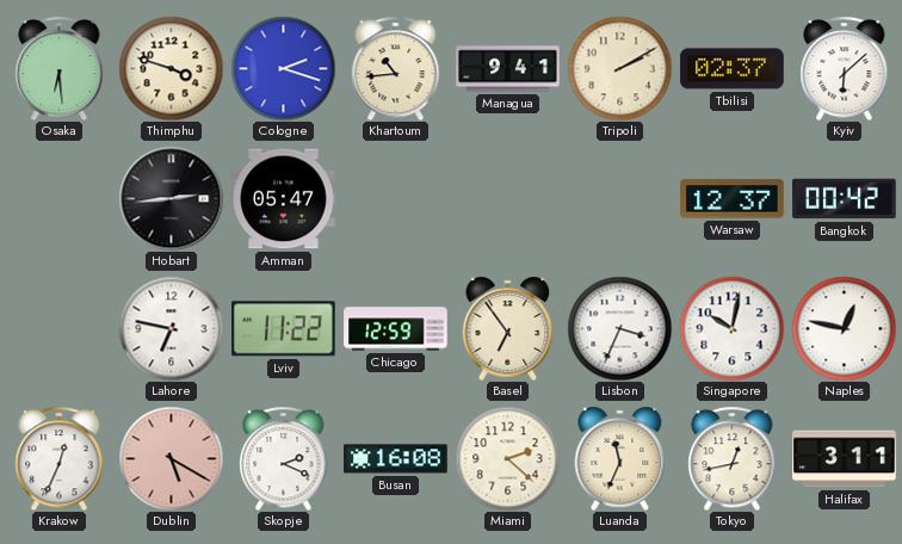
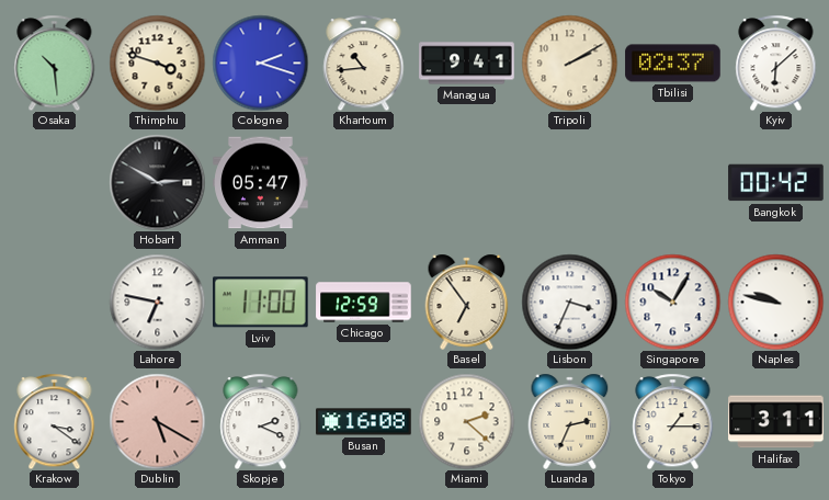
Osaka: 6:29 -> 10:29 (55, 63)
Hobart: 2:44 -> 2:50 (157, 182)
Warsaw: 12:37 -> none (733, 199)
Lviv: 11:22 -> 11:00 (261, 303)
Singapore: 10:02 -> 10:05 (672, 302)
Naples: 12:47 -> 9:47 (775, 302)
Krakow: 12:34 -> 3:21 (55, 421)
Luanda: 11:34 -> 2:34 (570, 421)
Tokyo: 12:43 -> 1:15 (673, 421)
